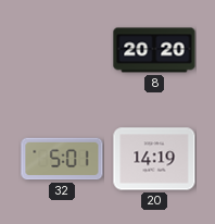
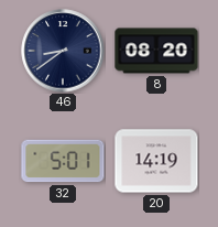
46: none -> 8:39 (63, 51)
8: 20:20 -> 08:20 (156, 51)
